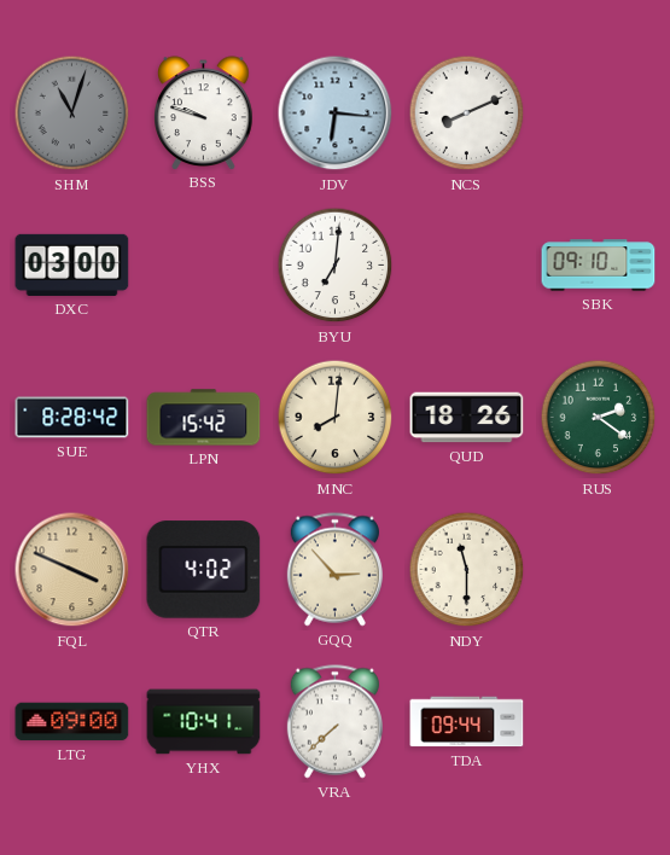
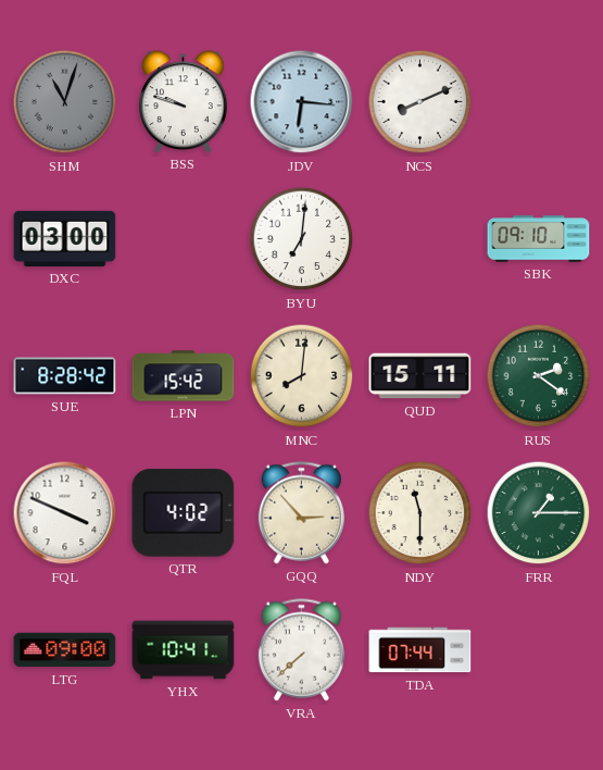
QUD: 18:26 -> 15:11 (420, 376)
FQL dial: champagne -> white (65, 513)
FRR: none -> 1:15 (539, 513)
TDA: 09:44 -> 07:44 (420, 650)
